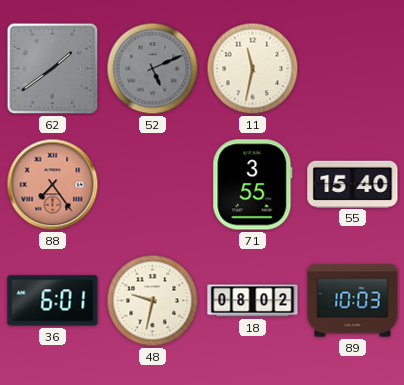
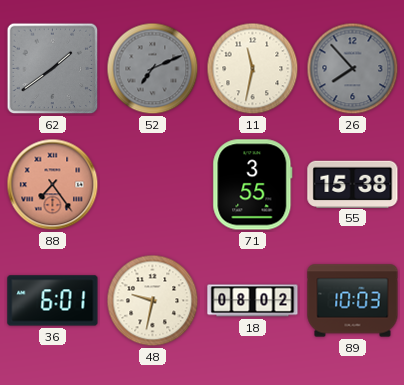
52: 5:11 -> 7:11 (153, 69)
26: none -> 7:53 (353, 69)
55: 15:40 -> 15:38 (353, 184)
